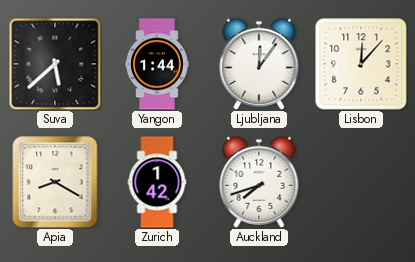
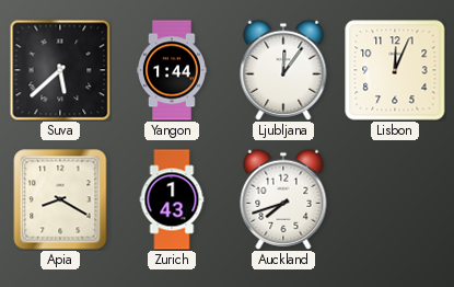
Lisbon: 12:07 -> 12:04 (395, 70)
Zurich: 1:42 -> 1:43 (172, 199)
